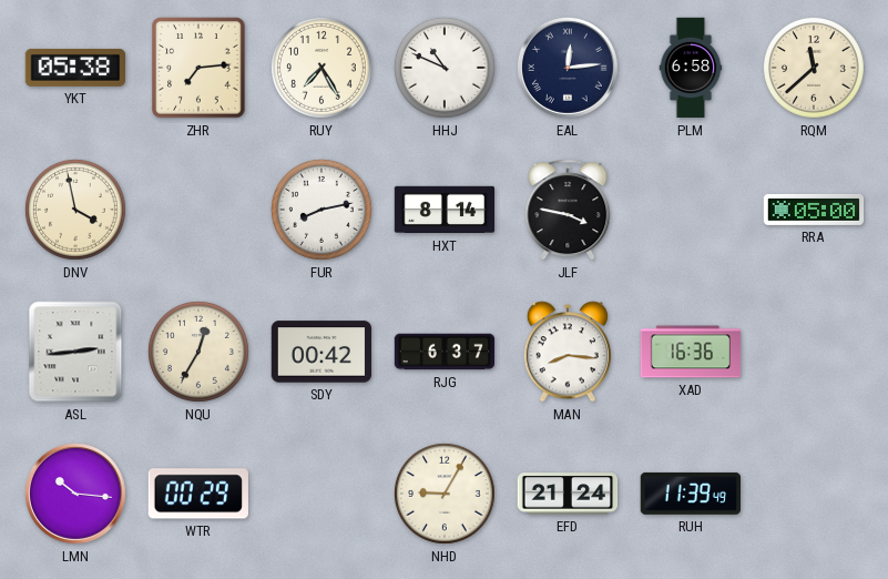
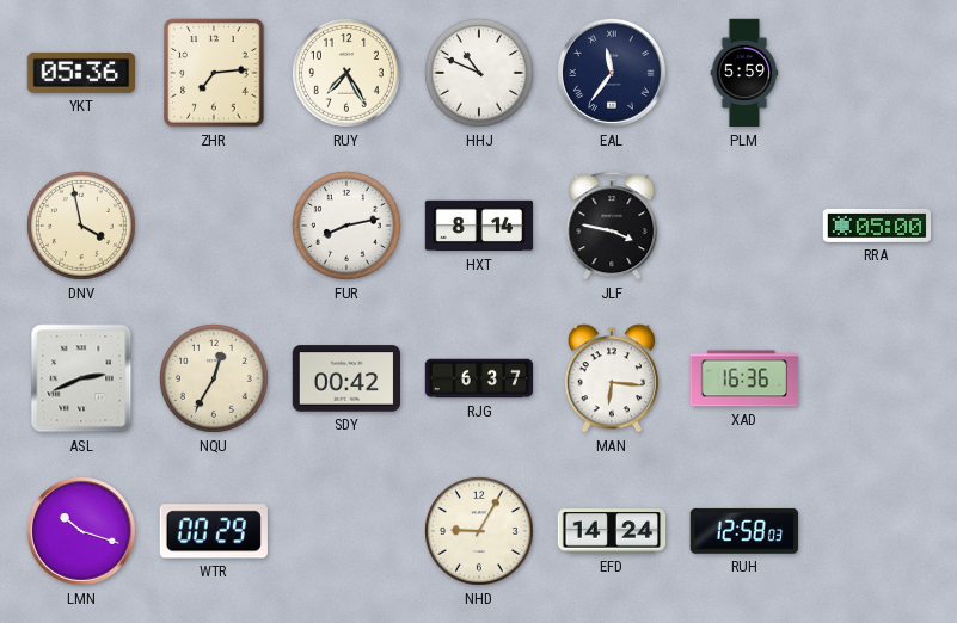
YKT: 05:38 -> 05:36 (81, 73)
EAL: 12:14 -> 11:36 (612, 73)
PLM: 6:58 -> 5:59 (744, 73)
RQM: 11:38 -> none (814, 68)
ASL: 2:44 -> 2:41 (81, 378)
MAN: 8:16 -> 6:16 (612, 378)
LMN: 10:16 -> 10:18 (81, 531)
EFD: 21:24 -> 14:24 (612, 531)
RUH: 11:39 -> 12:58 (743, 531)
